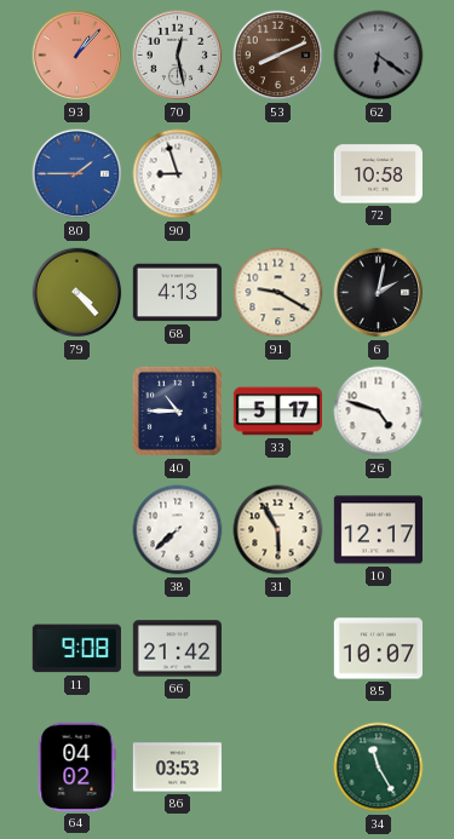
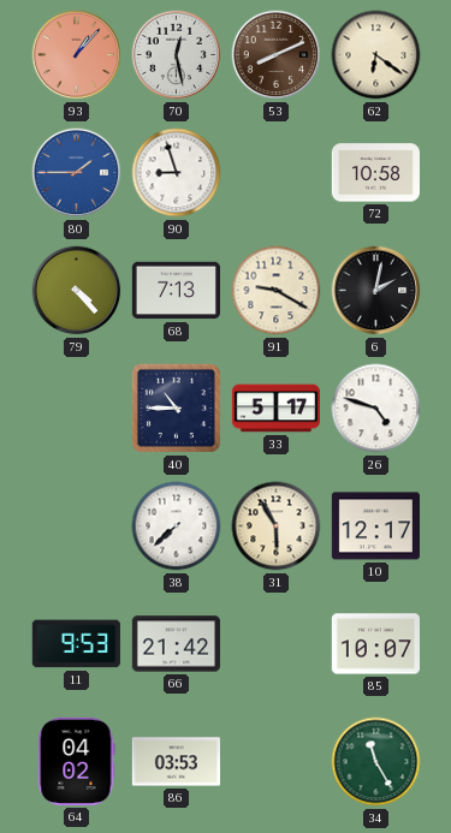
62 dial: grey -> cream (376, 55)
68: 4:13 -> 7:13 (176, 291)
11: 9:08 -> 9:53 (76, 644)
